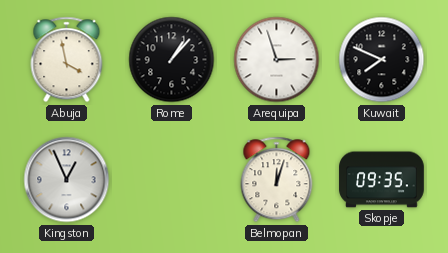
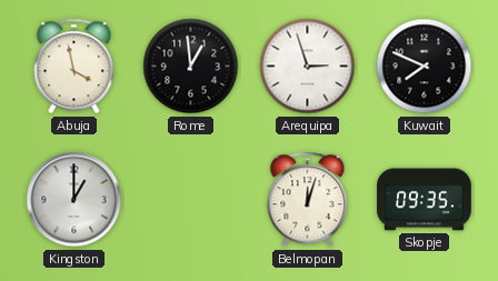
Rome: 1:07 -> 12:59 (191, 67)
Kingston: 12:56 -> 1:00 (74, 200)
